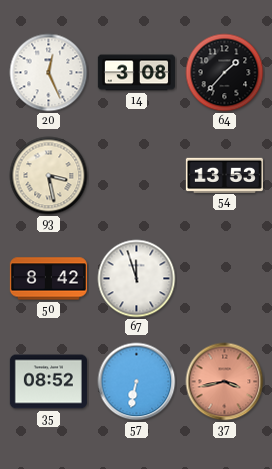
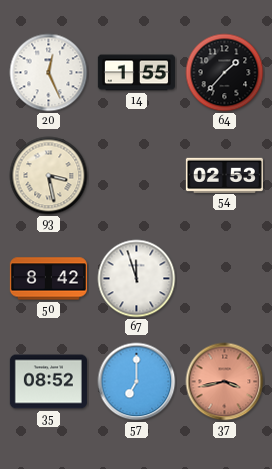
14: 3:08 -> 1:55 (136, 73)
54: 13:53 -> 02:53 (224, 175)
57: 6:32 -> 7:00 (137, 382)
